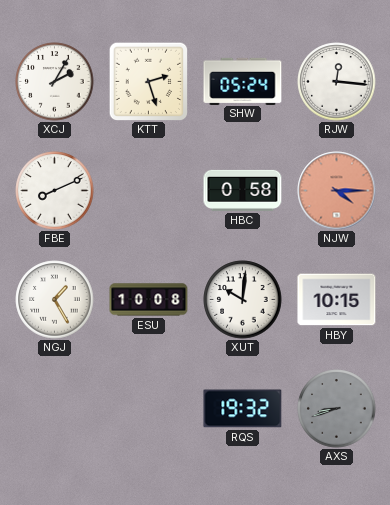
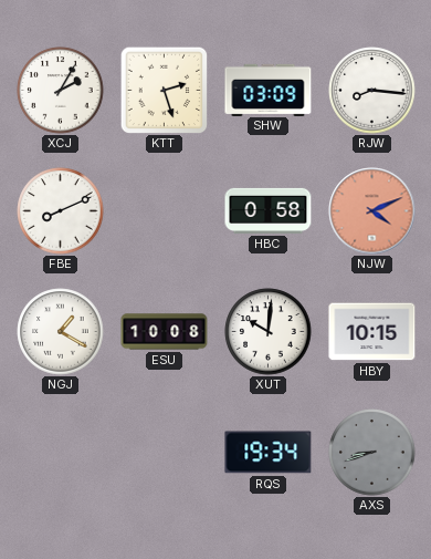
SHW: 05:24 -> 03:09 (269, 90)
RJW: 12:16 -> 8:16 (372, 91)
NJW: 4:15 -> 4:11 (372, 211)
NGJ: 1:25 -> 1:20 (61, 332)
RQS: 19:32 -> 19:34 (269, 453)
